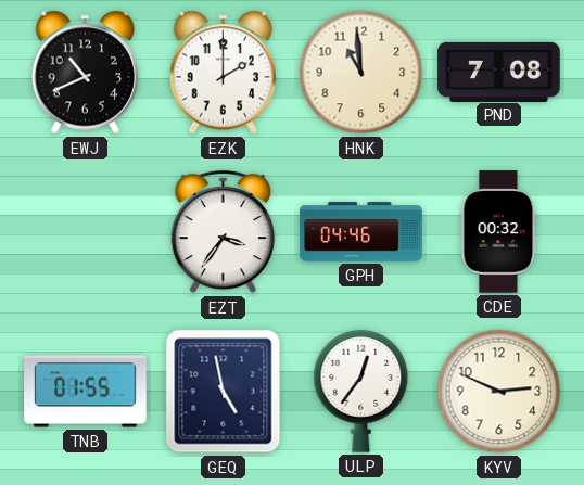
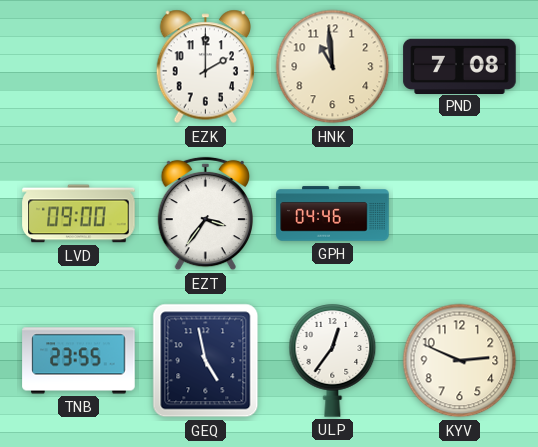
EWJ: 10:41 -> none (86, 73)
LVD: none -> 09:00 (79, 214)
CDE: 00:32 -> none (499, 232)
TNB: 01:55 -> 23:55 (79, 361)
